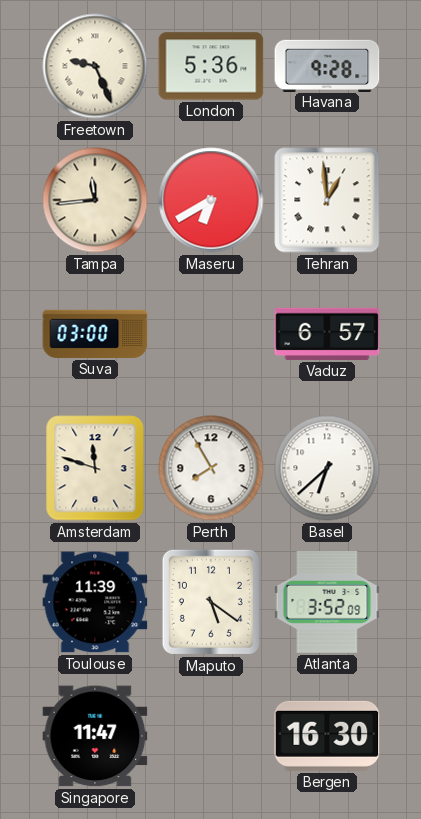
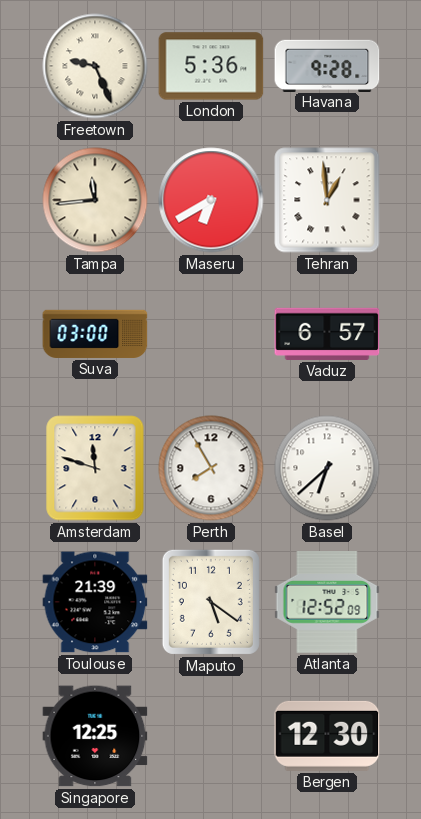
Toulouse: 11:39 -> 21:39 (95, 602)
Atlanta: 3:52 -> 12:52 (327, 603)
Singapore: 11:47 -> 12:25 (95, 736)
Bergen: 16:30 -> 12:30 (327, 736)
